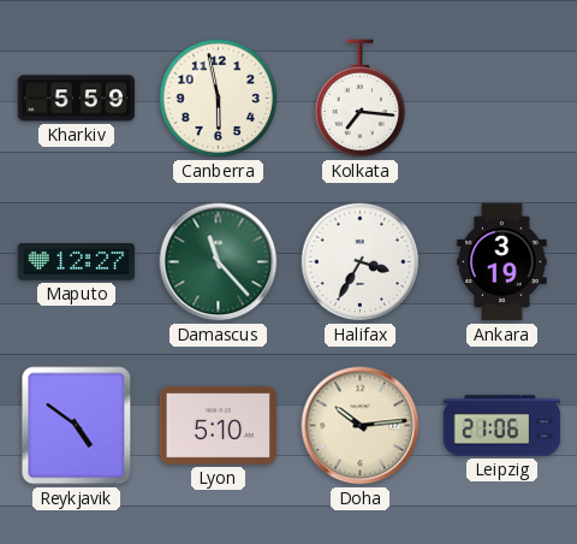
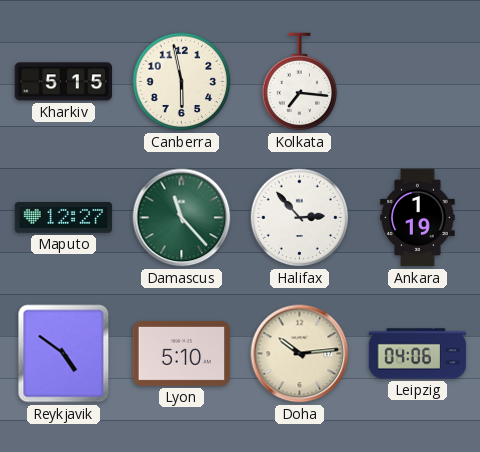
Kharkiv: 5:59 -> 5:15 (64, 82)
Halifax: 3:35 -> 2:53 (300, 218)
Ankara: 3:19 -> 1:19 (418, 218)
Leipzig: 21:06 -> 04:06 (418, 354)
